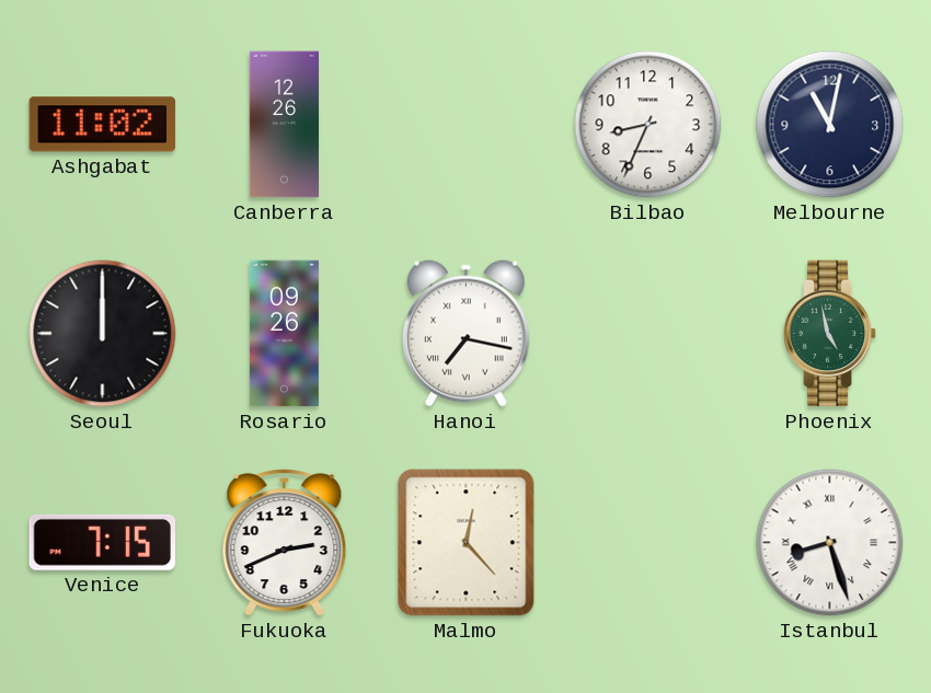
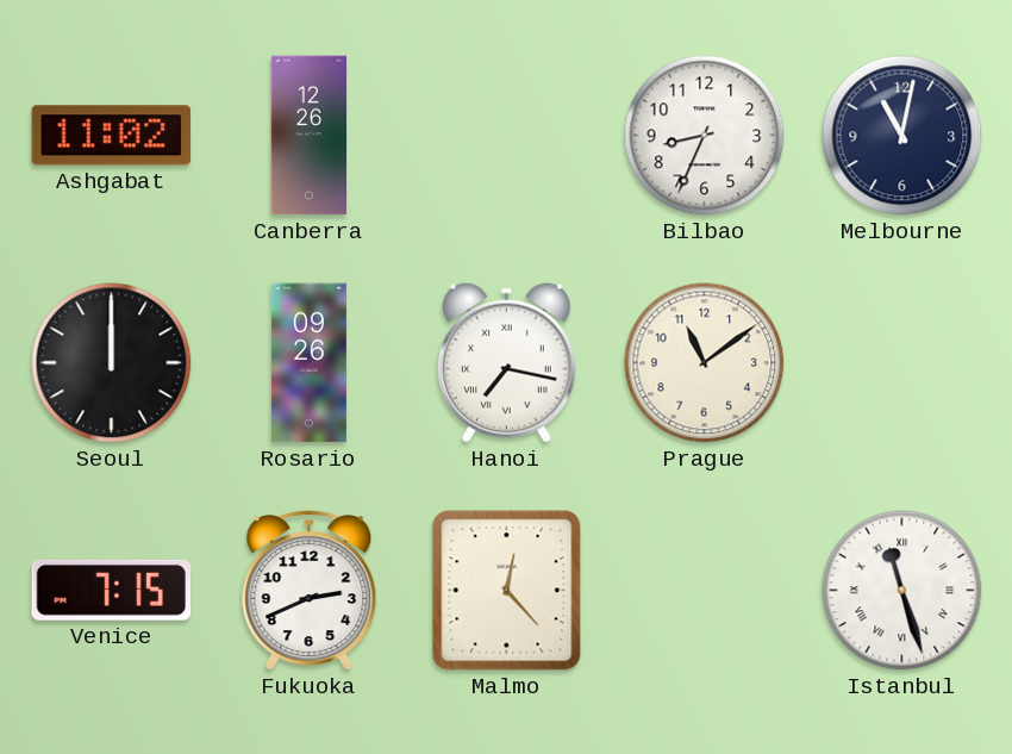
Prague: none -> 11:09 (705, 363)
Phoenix: 4:58 -> none (830, 334)
Istanbul: 8:27 -> 11:27 (902, 591)
